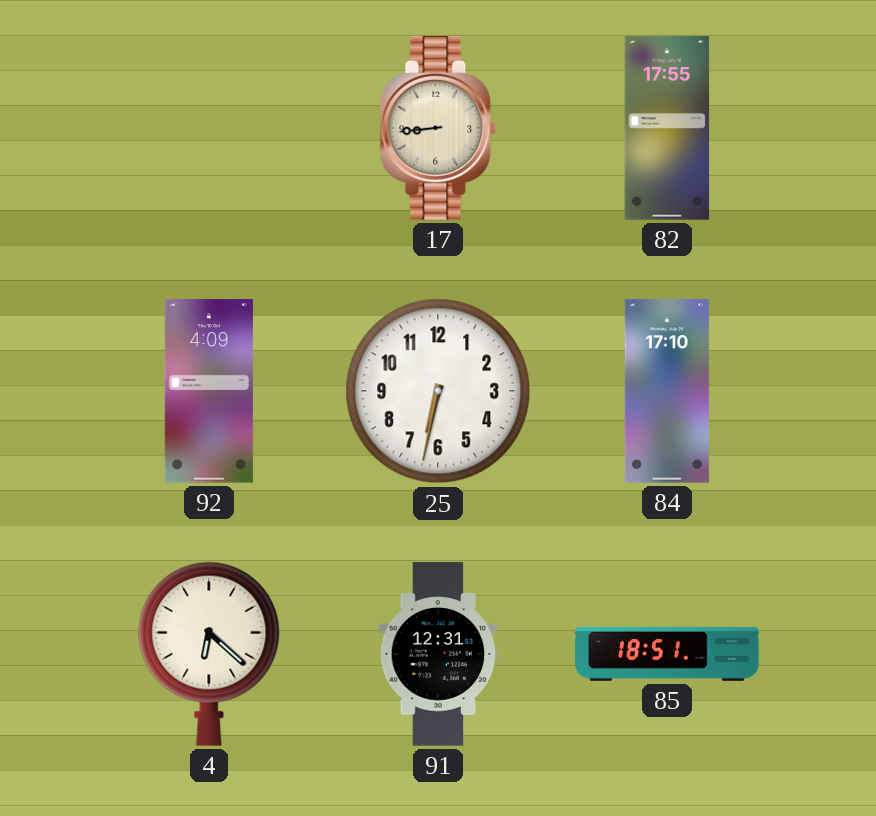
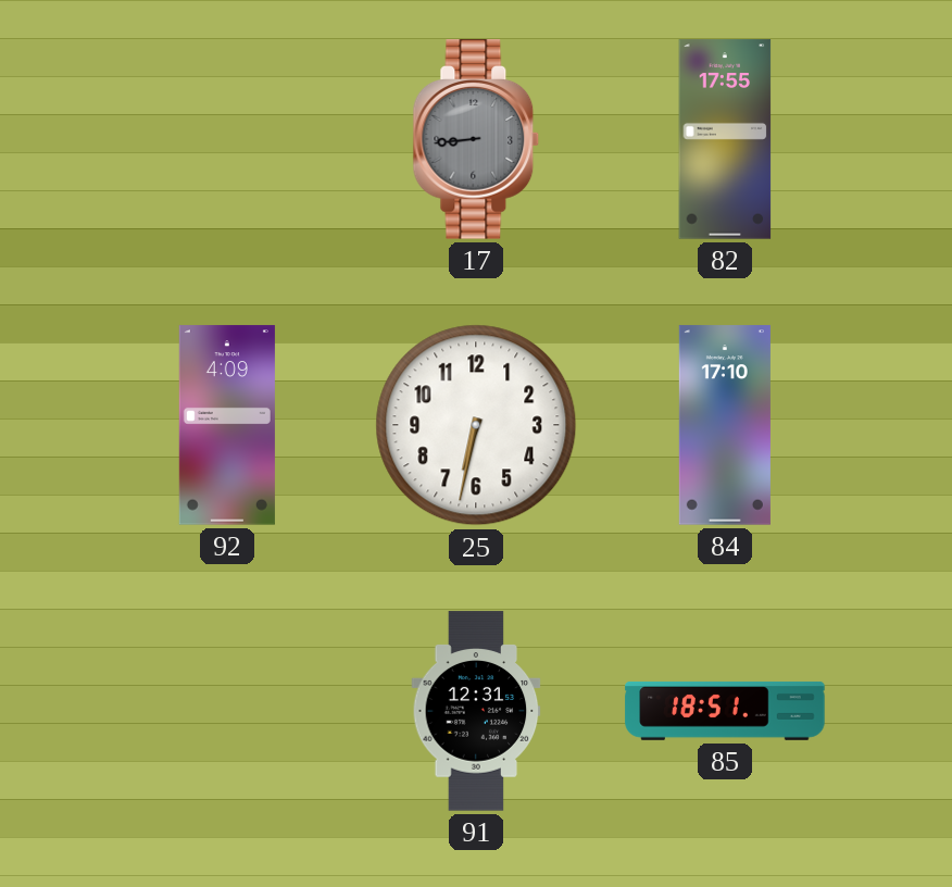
17 dial: cream -> grey (476, 139)
4: 6:22 -> none (209, 654)
